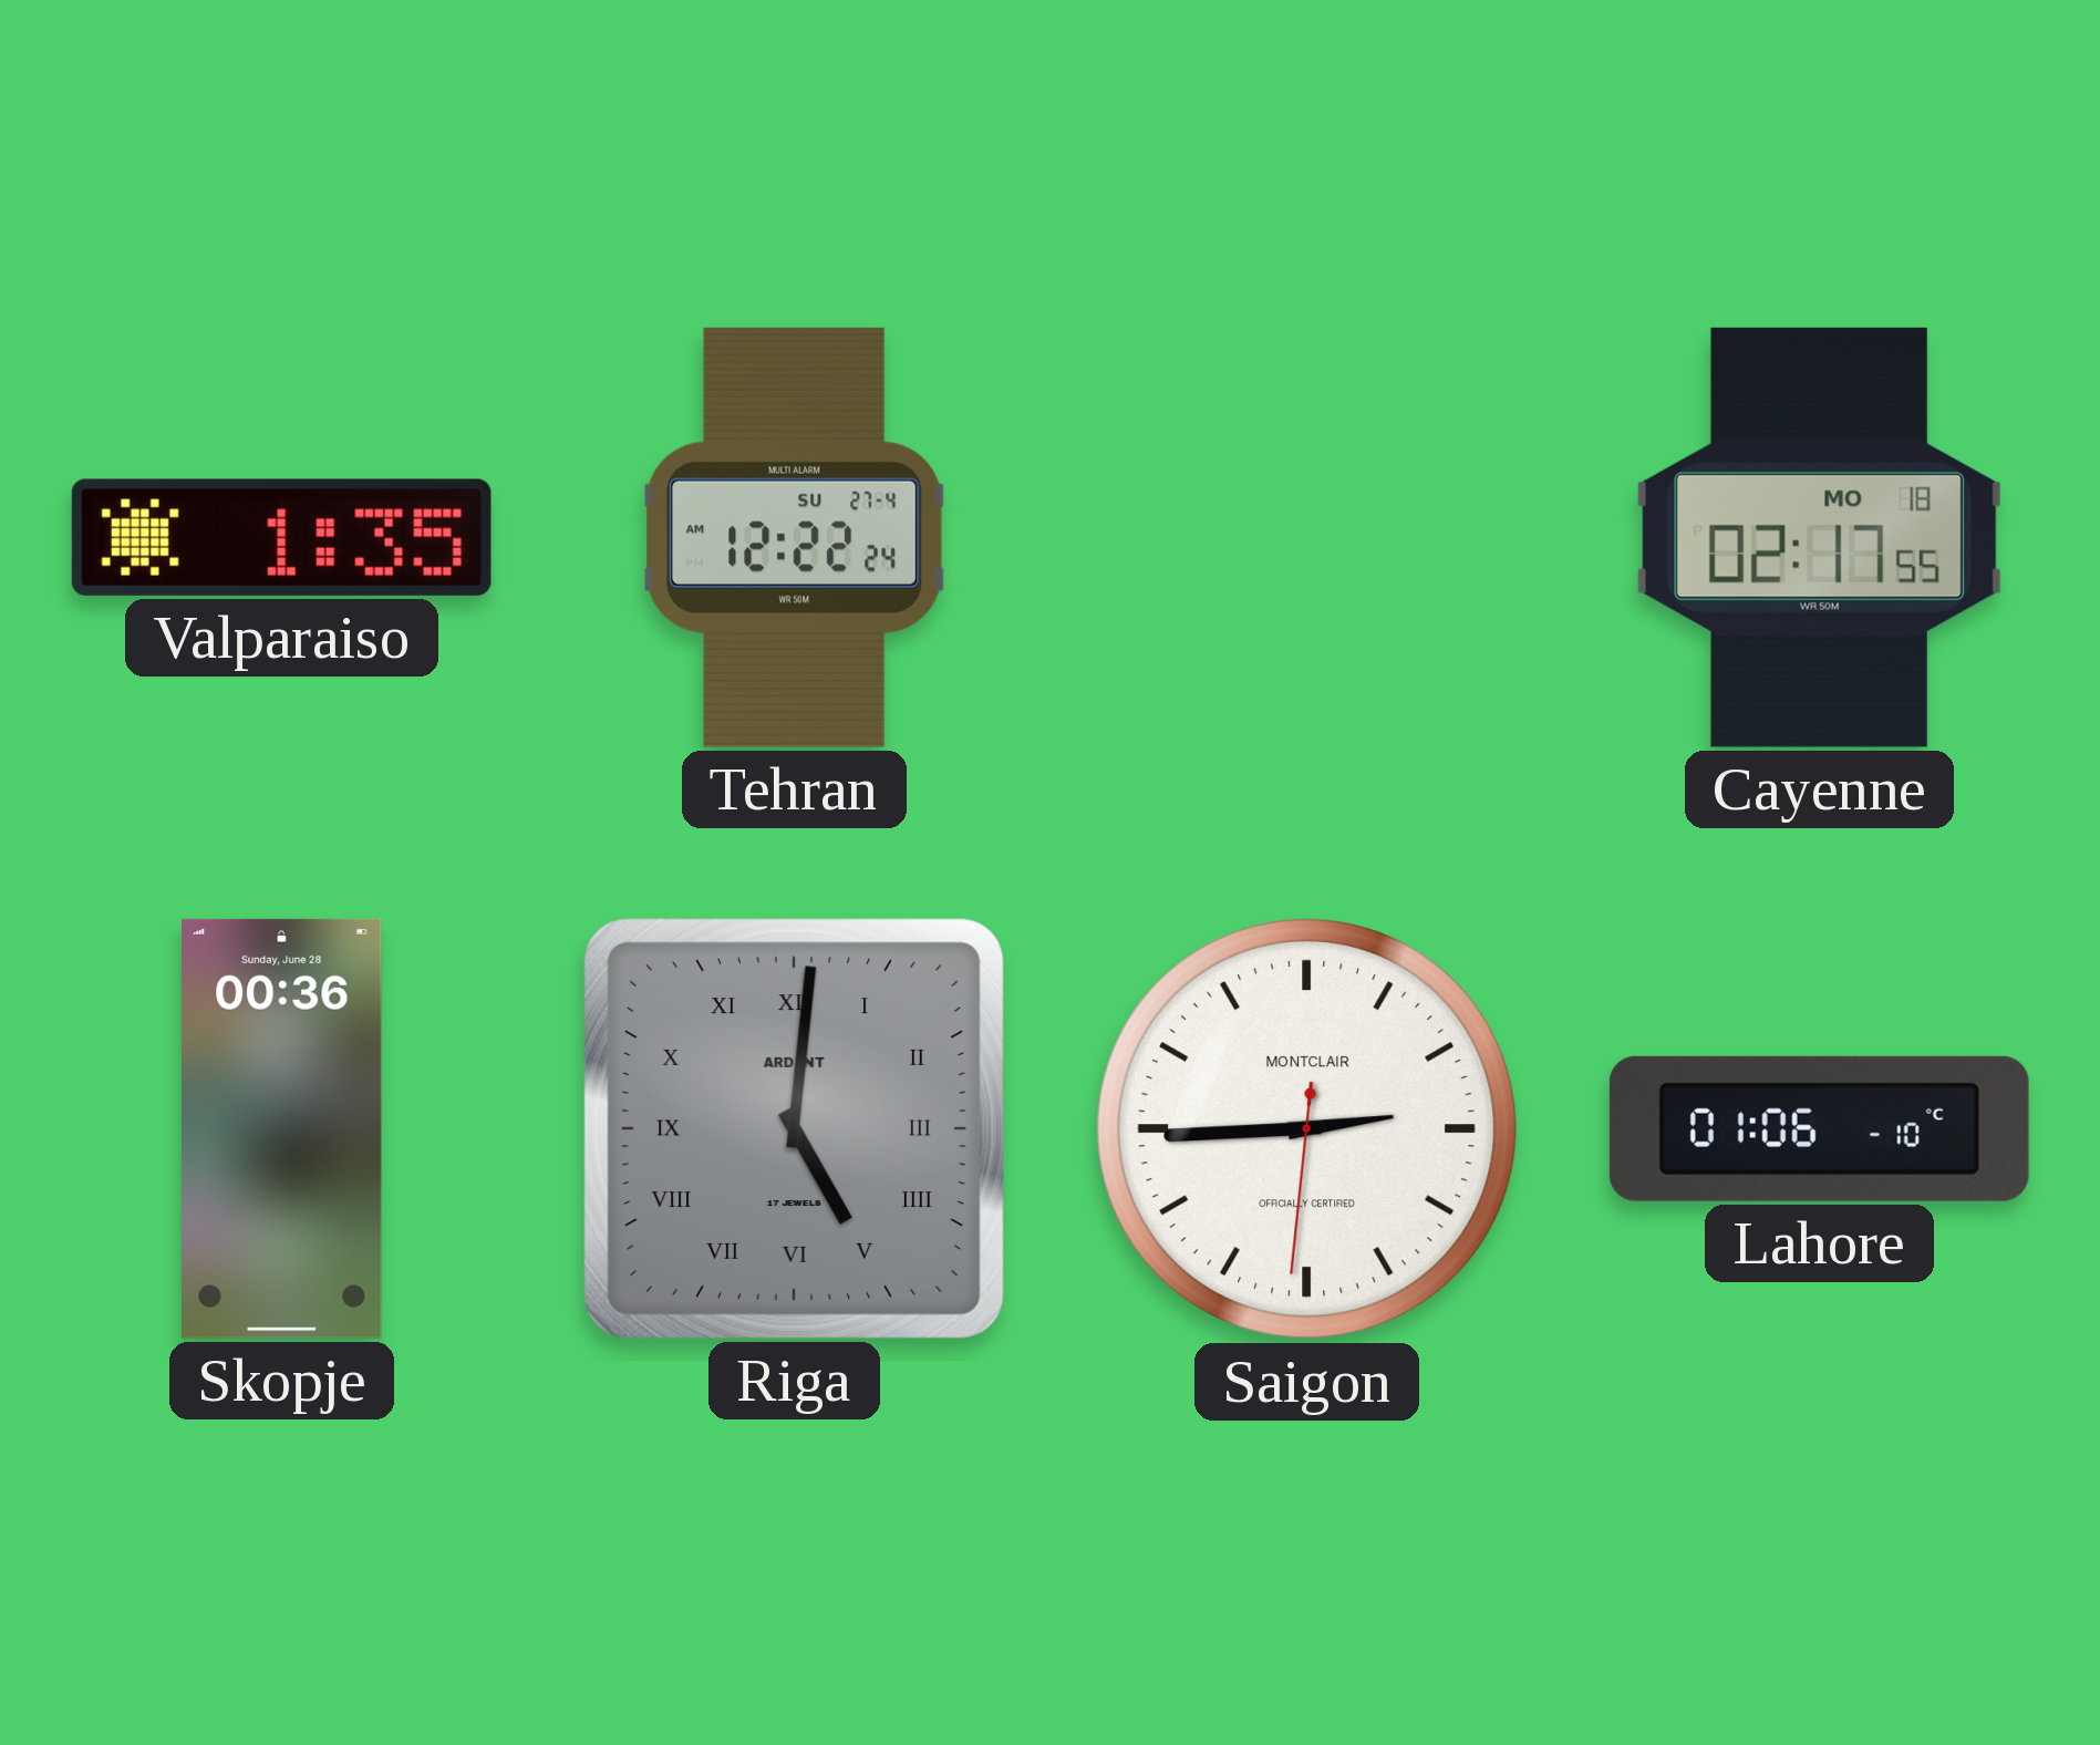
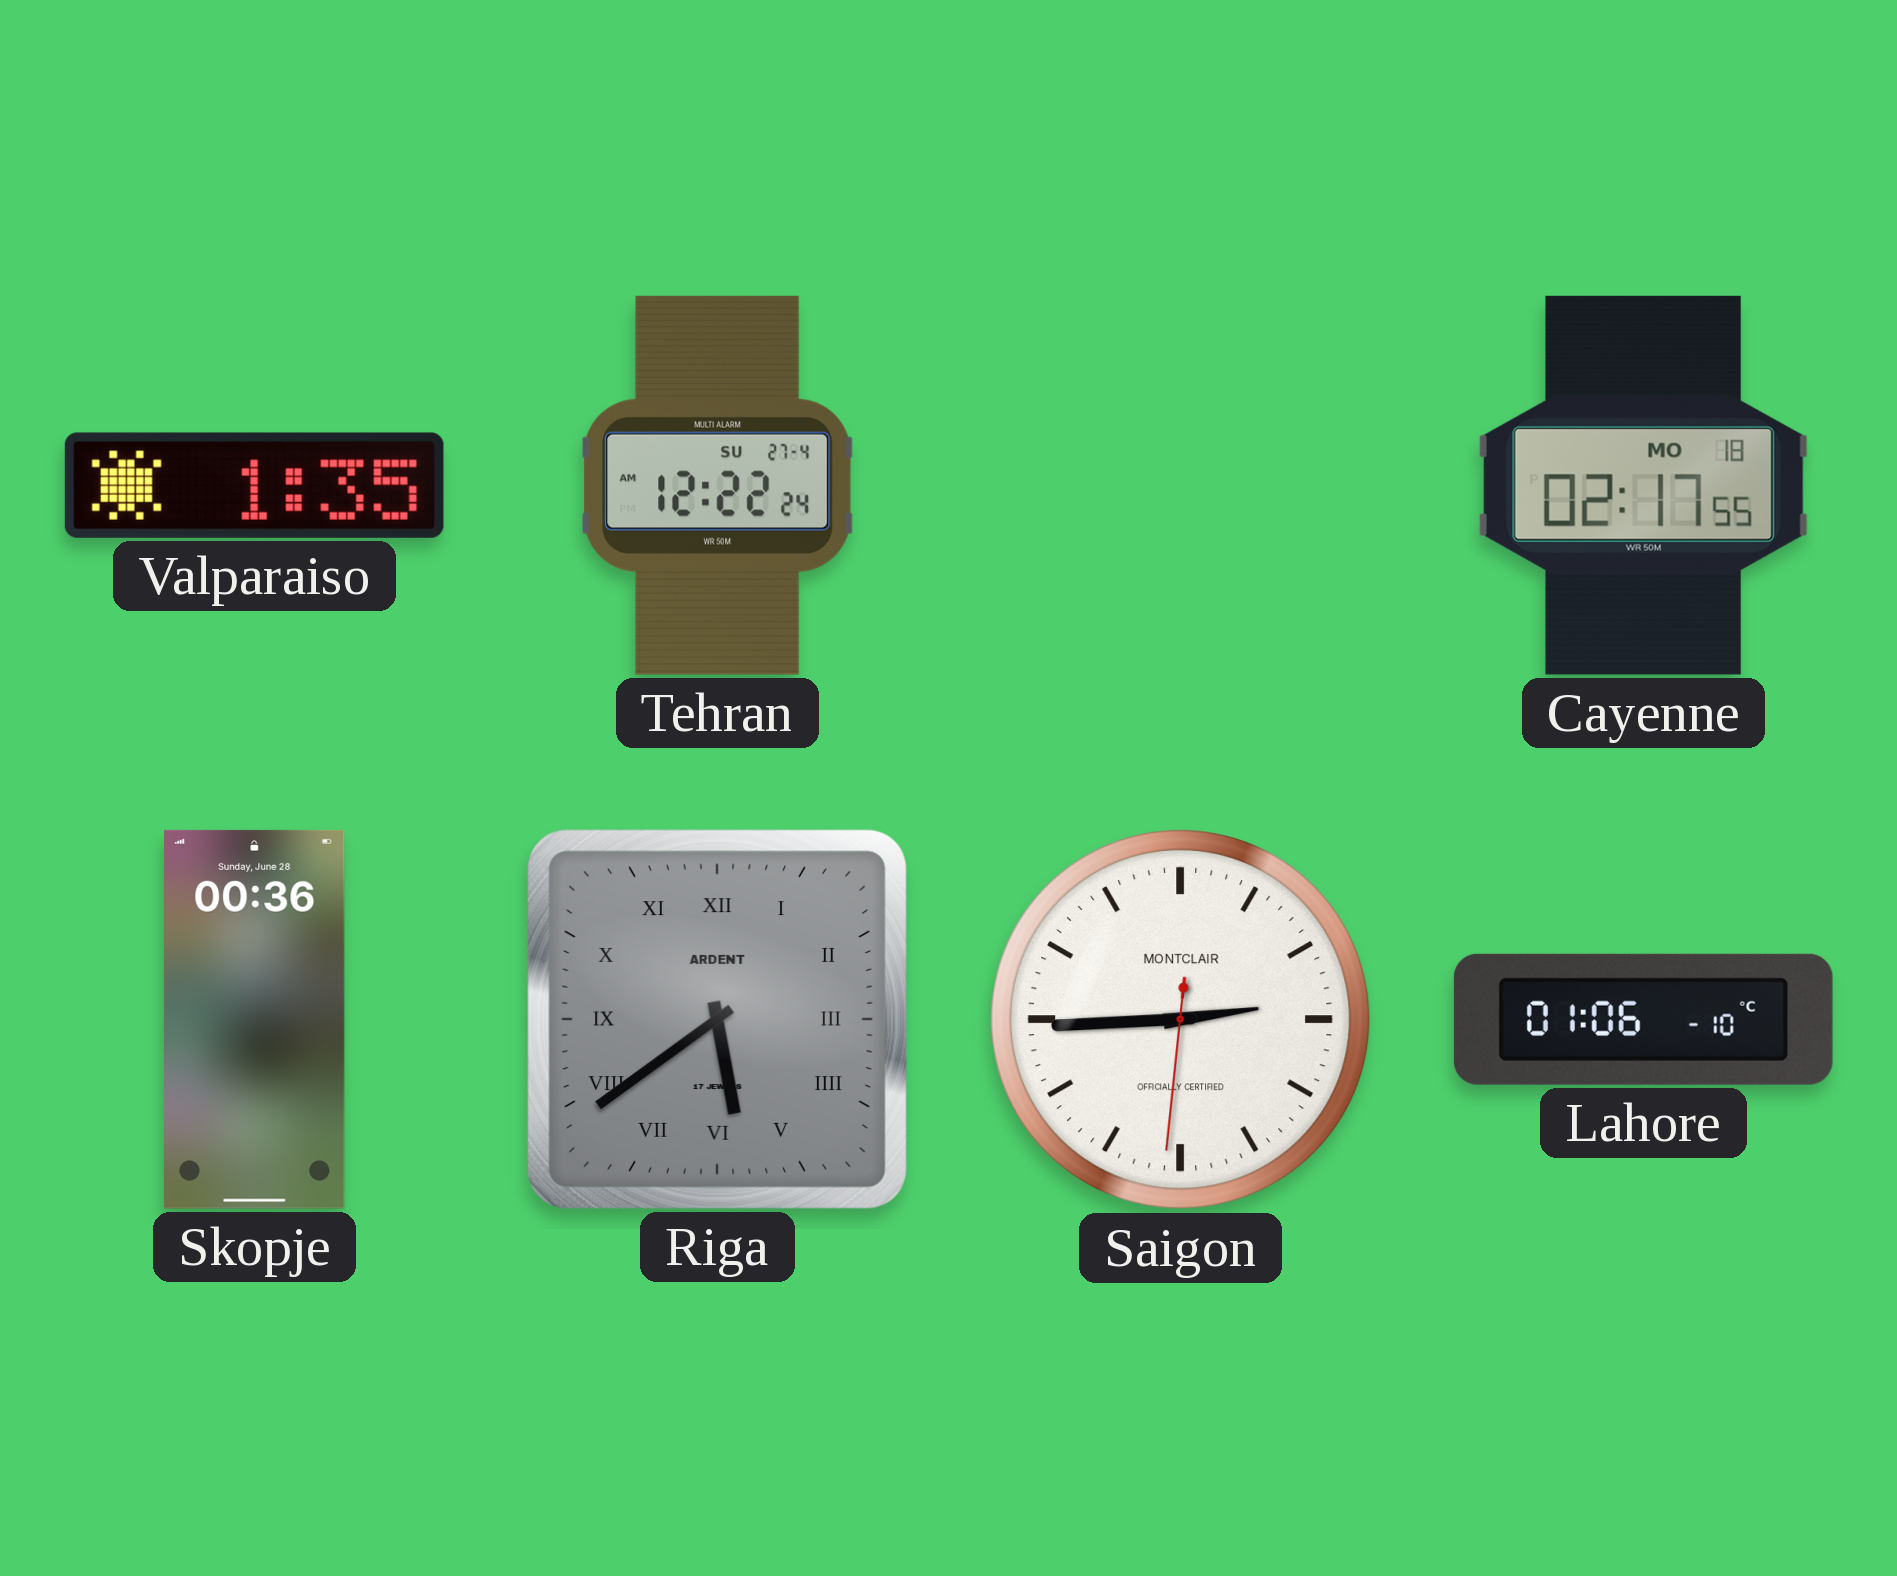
Riga: 5:01 -> 5:39 (717, 1019)
